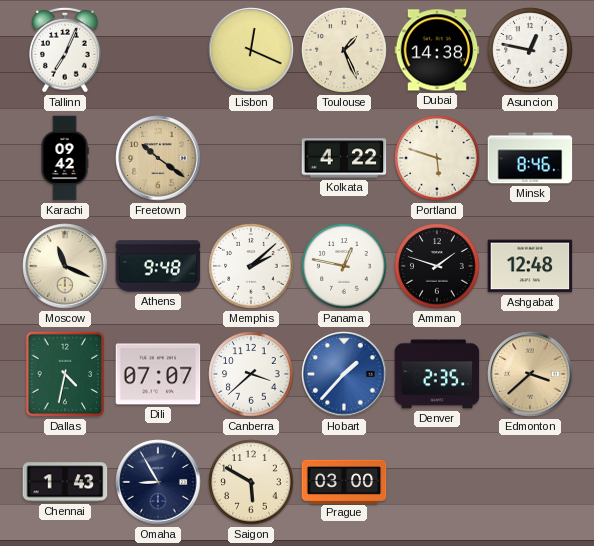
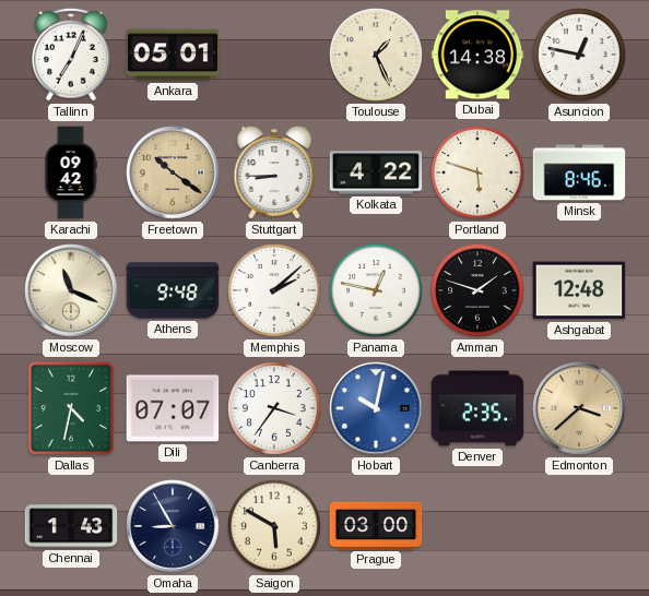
Ankara: none -> 05:01 (173, 55)
Lisbon: 12:19 -> none (251, 50)
Stuttgart: none -> 8:45 (274, 172)
Canberra: 3:38 -> 3:36 (274, 408)
Hobart: 1:37 -> 10:02 (376, 408)
